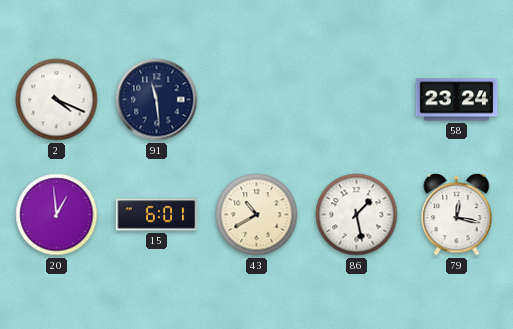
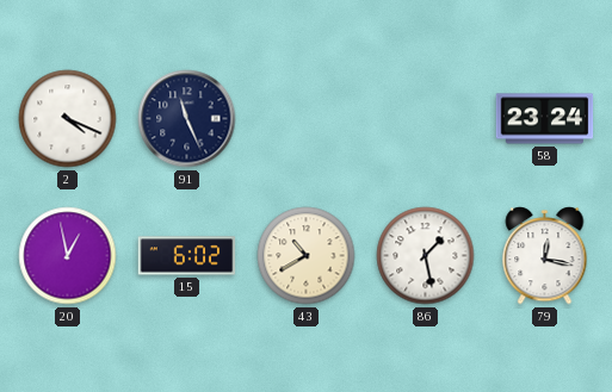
91: 11:29 -> 11:26 (187, 119)
20: 12:59 -> 12:58 (68, 256)
15: 6:01 -> 6:02 (187, 256)
